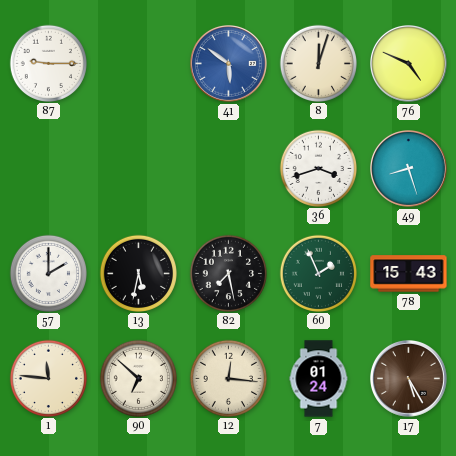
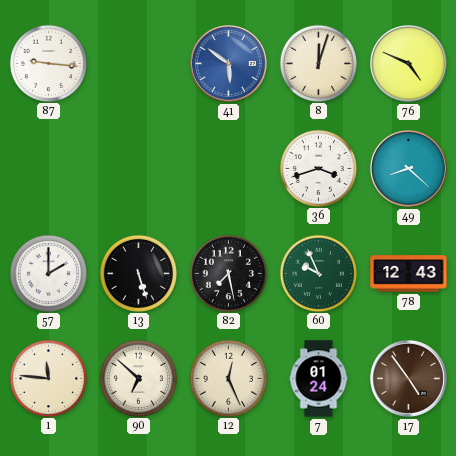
87: 9:15 -> 9:16 (48, 63)
49: 8:27 -> 8:22 (409, 169)
13: 5:32 -> 5:27 (138, 273)
60: 1:56 -> 9:56 (318, 273)
78: 15:43 -> 12:43 (409, 274)
12: 12:16 -> 12:26 (228, 378)
17: 5:25 -> 4:54 (409, 379)
